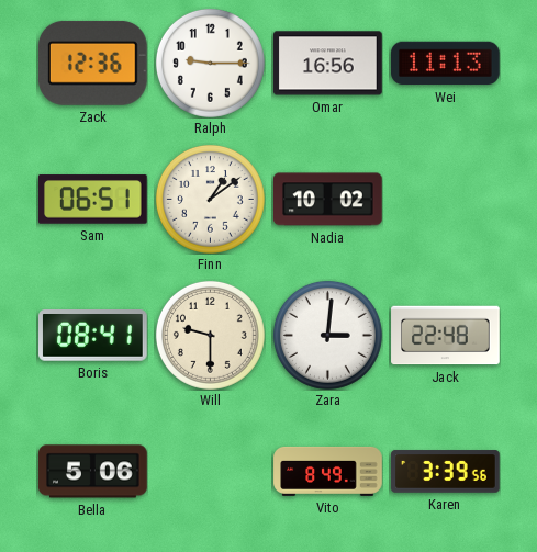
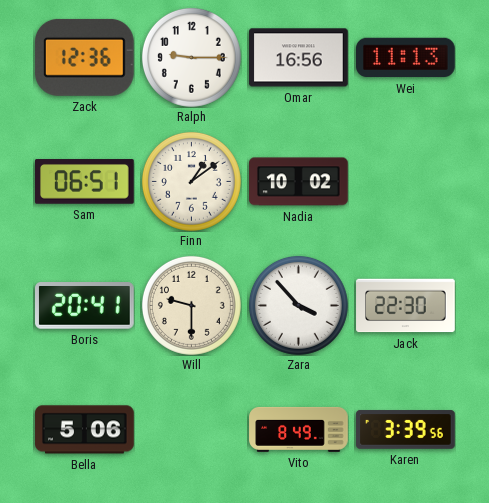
Boris: 08:41 -> 20:41 (85, 306)
Zara: 3:01 -> 3:53 (298, 305)
Jack: 22:48 -> 22:30 (406, 306)
